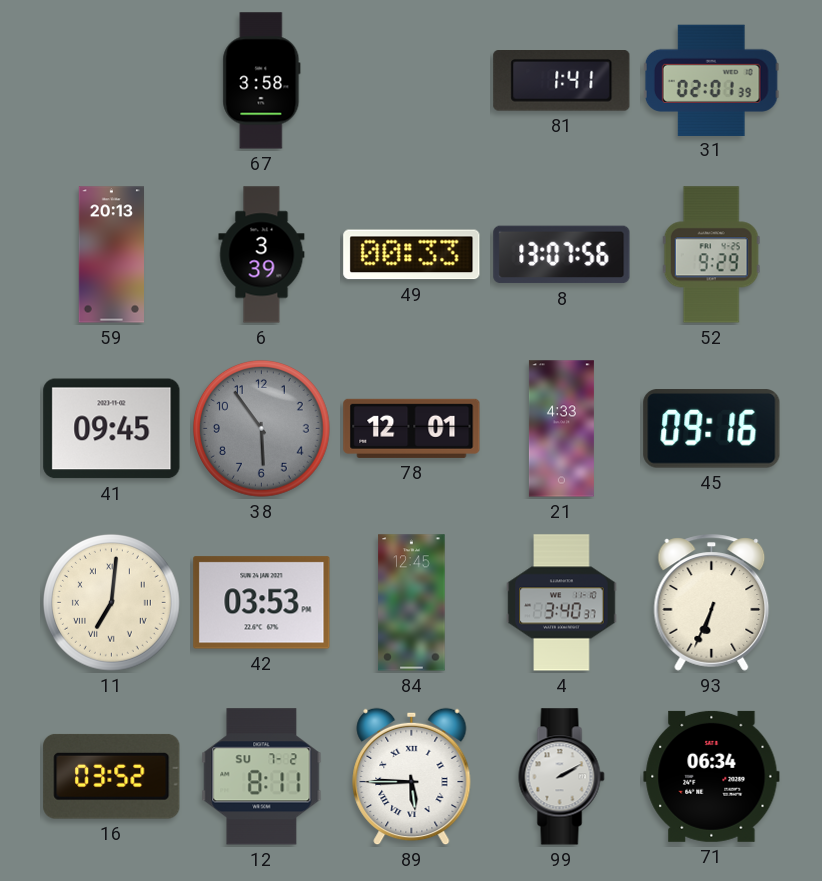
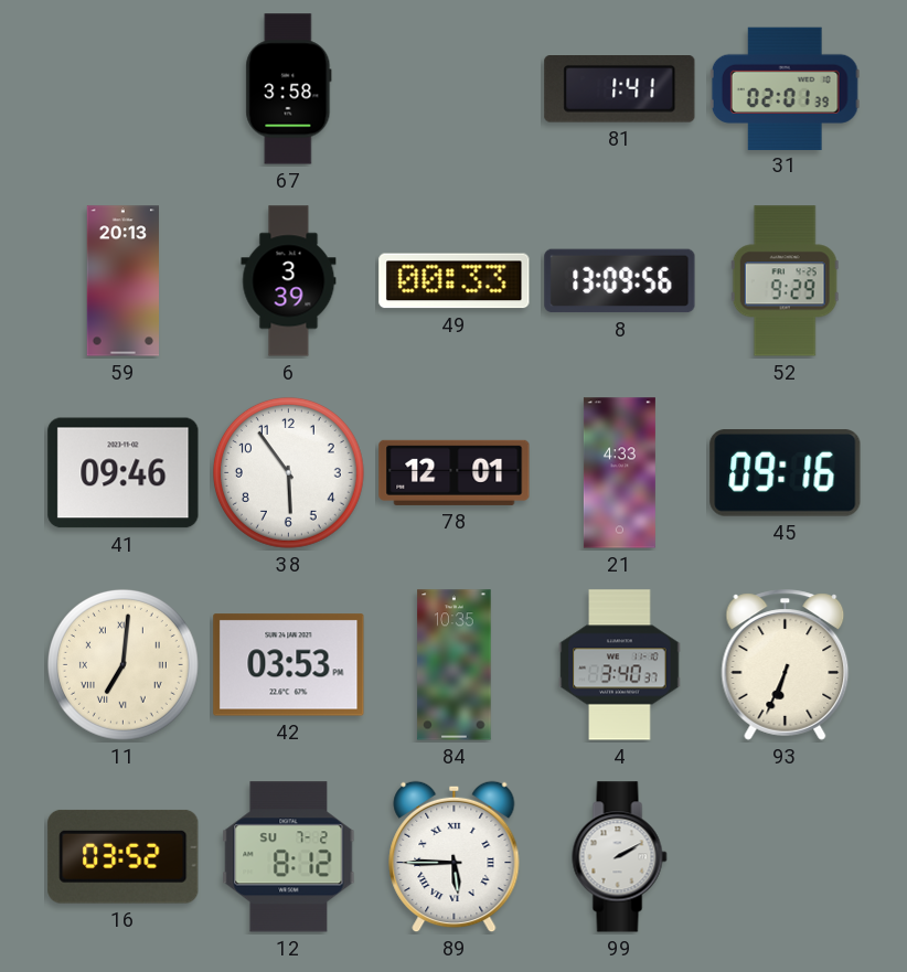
8: 13:07 -> 13:09 (620, 281)
41: 09:45 -> 09:46 (124, 473)
38 dial: grey -> white (288, 472)
84: 12:45 -> 10:35 (455, 665)
12: 8:11 -> 8:12 (289, 857)
71: 06:34 -> none (712, 776)
